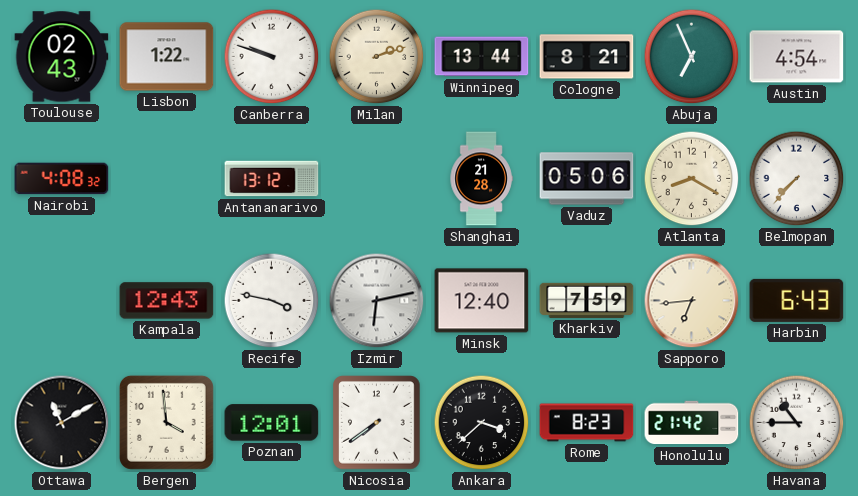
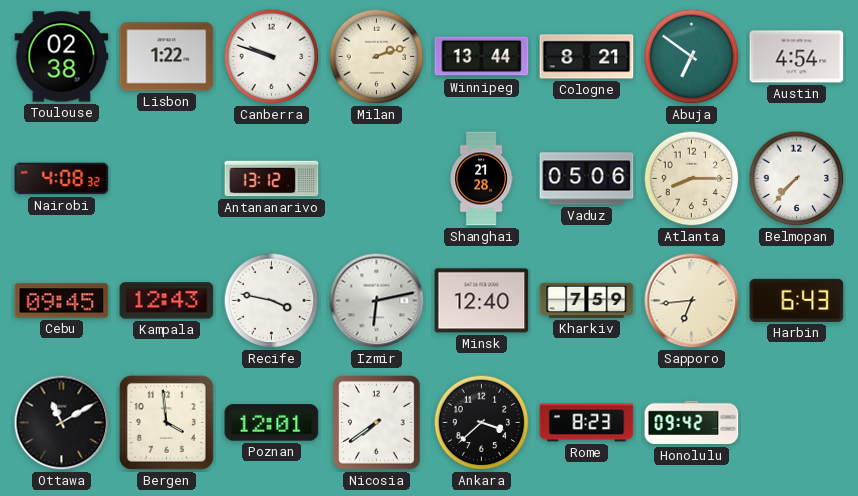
Toulouse: 02:43 -> 02:38 (62, 57)
Abuja: 6:56 -> 6:51 (692, 57)
Atlanta: 8:20 -> 8:15 (692, 179)
Cebu: none -> 09:45 (62, 301)
Honolulu: 21:42 -> 09:42 (692, 423)
Havana: 10:45 -> none (797, 423)
